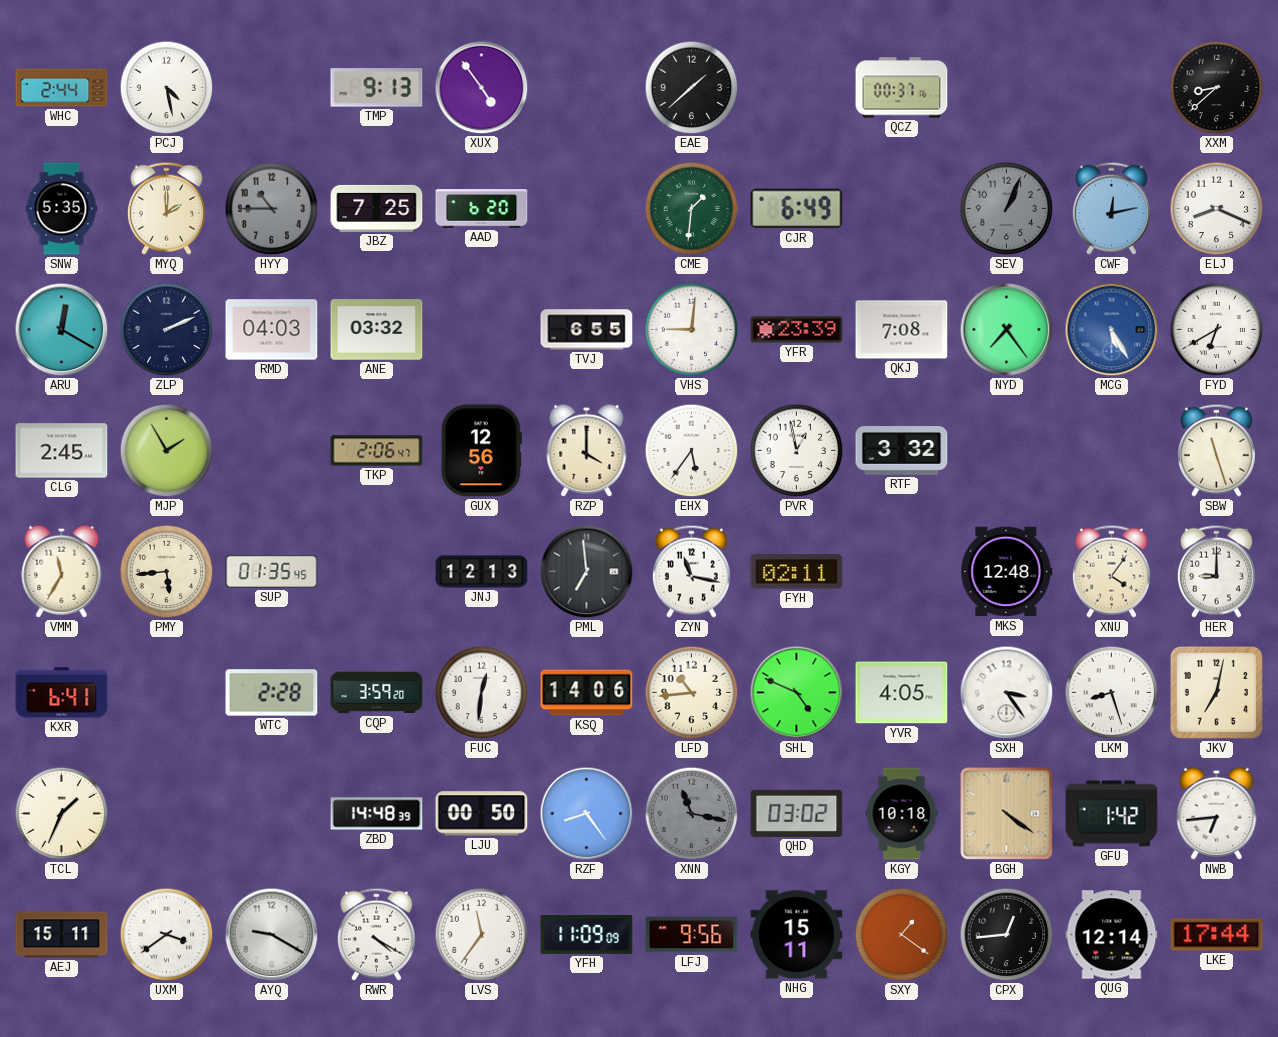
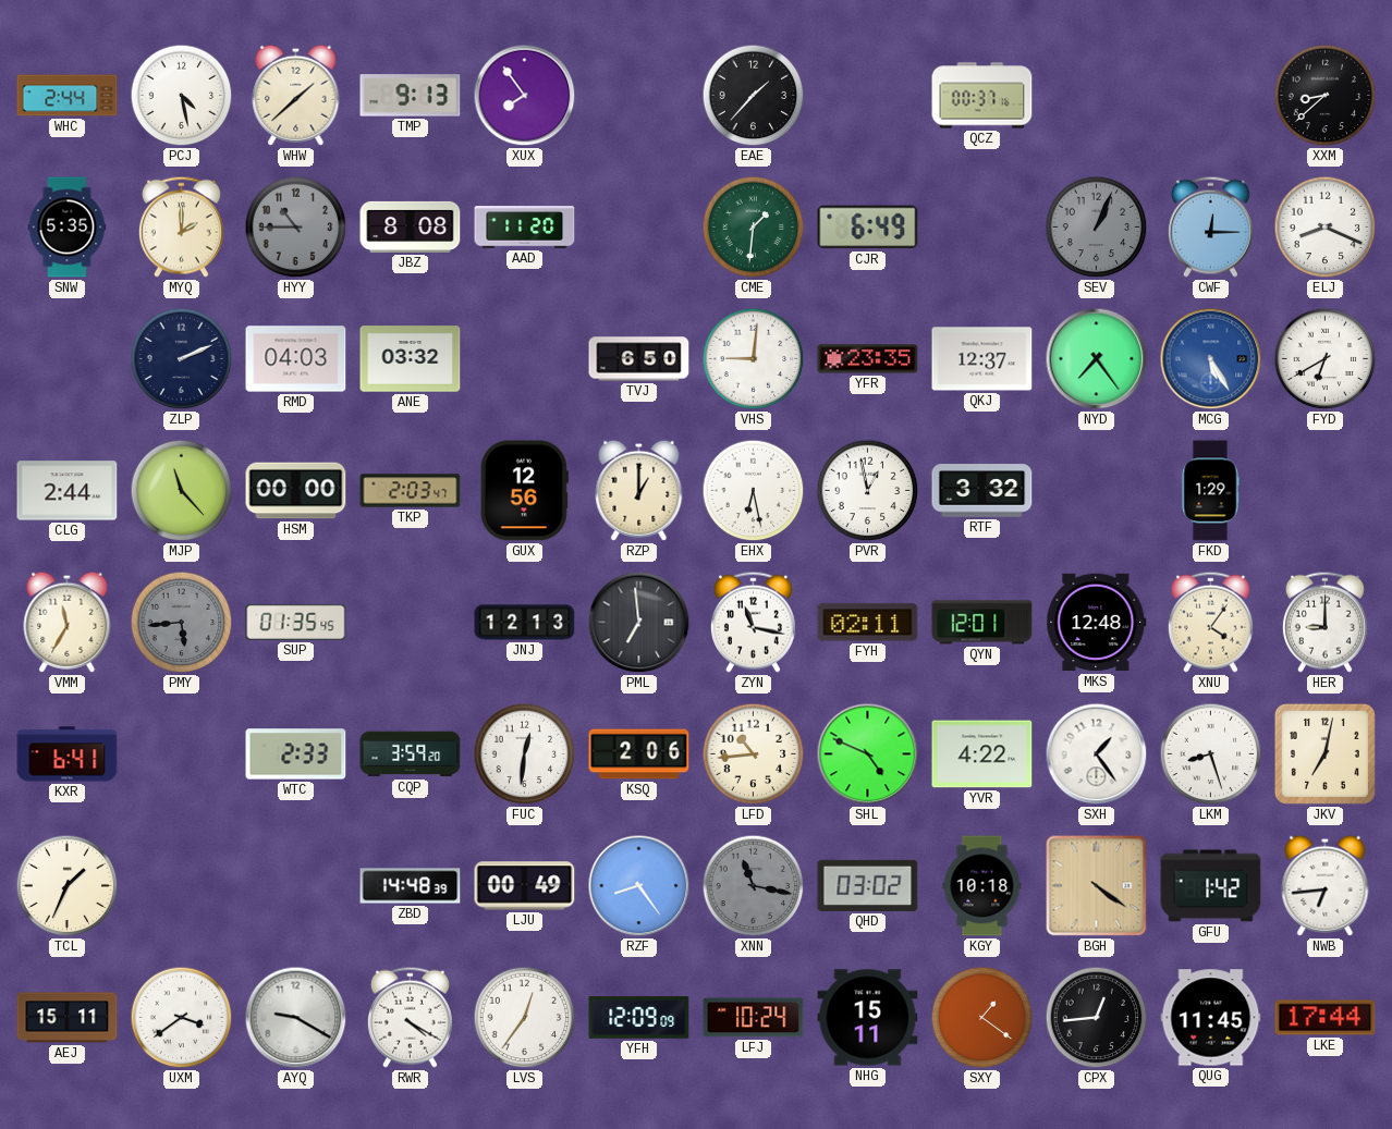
WHW: none -> 1:38 (296, 95)
XUX: 4:54 -> 7:54 (525, 96)
EAE: 1:38 -> 1:37 (754, 96)
JBZ: 7:25 -> 8:08 (411, 226)
AAD: 6:20 -> 11:20 (525, 228)
CWF: 12:13 -> 12:15 (1210, 226)
ARU: 12:20 -> none (62, 330)
TVJ: 6:55 -> 6:50 (639, 359)
YFR: 23:39 -> 23:35 (868, 359)
QKJ: 7:08 -> 12:37 (982, 359)
CLG: 2:45 -> 2:44 (68, 491)
MJP: 1:55 -> 11:23 (182, 491)
HSM: none -> 00:00 (296, 491)
TKP: 2:06 -> 2:03 (411, 491)
RZP: 4:00 -> 1:00 (639, 490)
EHX: 5:36 -> 6:28 (754, 491)
FKD: none -> 1:29 (1210, 491)
SBW: 11:27 -> none (1216, 450)
PMY dial: cream -> grey (182, 623)
QYN: none -> 12:01 (982, 623)
WTC: 2:28 -> 2:33 (296, 754)
KSQ: 14:06 -> 2:06 (639, 754)
YVR: 4:05 -> 4:22 (982, 754)
SXH: 3:24 -> 1:24 (1097, 754)
LJU: 00:50 -> 00:49 (525, 886)
LVS: 11:36 -> 12:36 (525, 1018)
YFH: 11:09 -> 12:09 (639, 1018)
LFJ: 9:56 -> 10:24 (754, 1018)
QUG: 12:14 -> 11:45 (1211, 1018)
